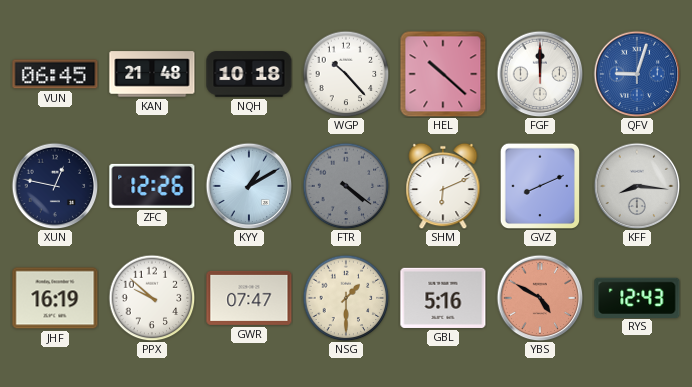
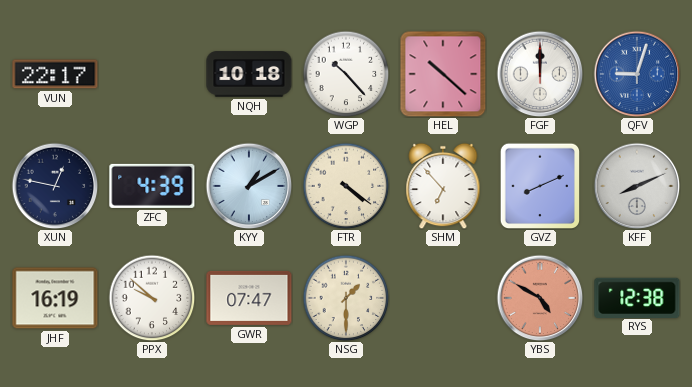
VUN: 06:45 -> 22:17 (55, 74)
KAN: 21:48 -> none (152, 74)
ZFC: 12:26 -> 4:39 (152, 186)
FTR dial: grey -> cream (346, 186)
SHM: 6:11 -> 6:53 (443, 186)
KFF: 8:16 -> 8:11 (637, 186)
GBL: 5:16 -> none (443, 298)
RYS: 12:43 -> 12:38 (637, 297)
